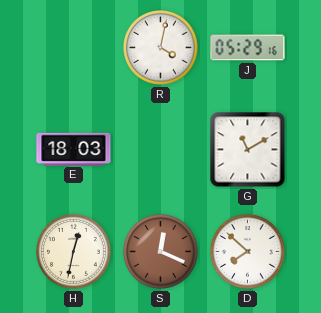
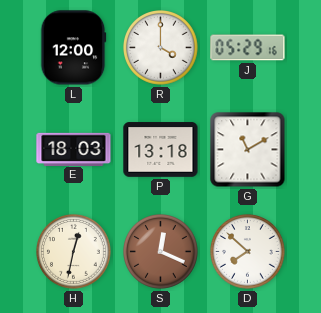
L: none -> 12:00 (73, 48)
R: 4:02 -> 4:00 (161, 48)
P: none -> 13:18 (161, 150)
